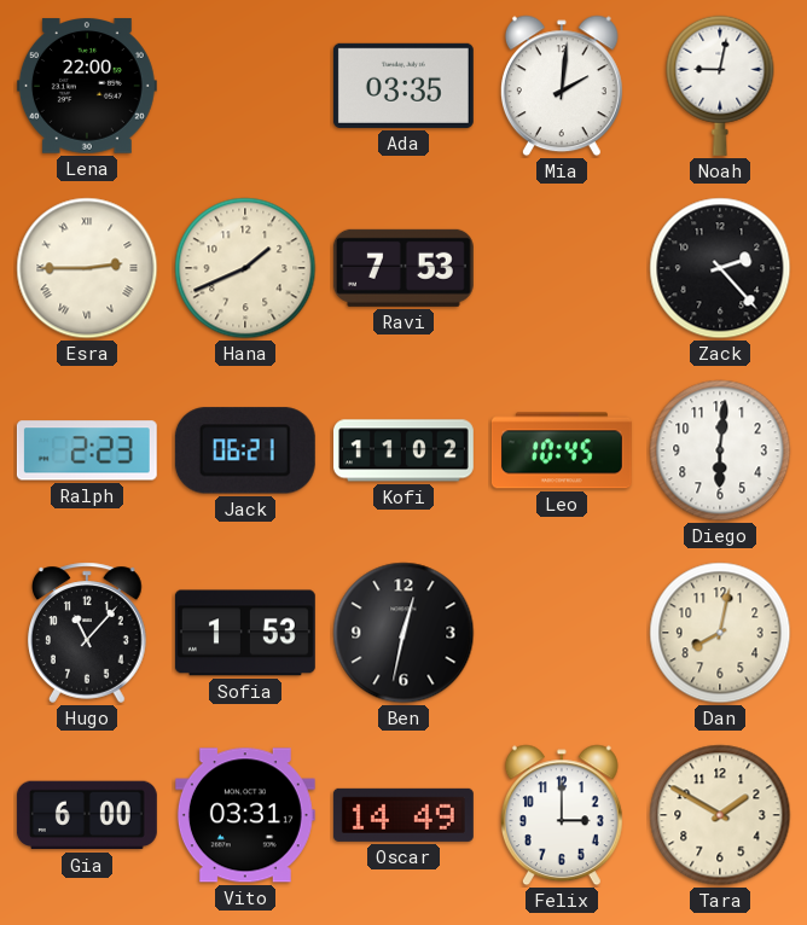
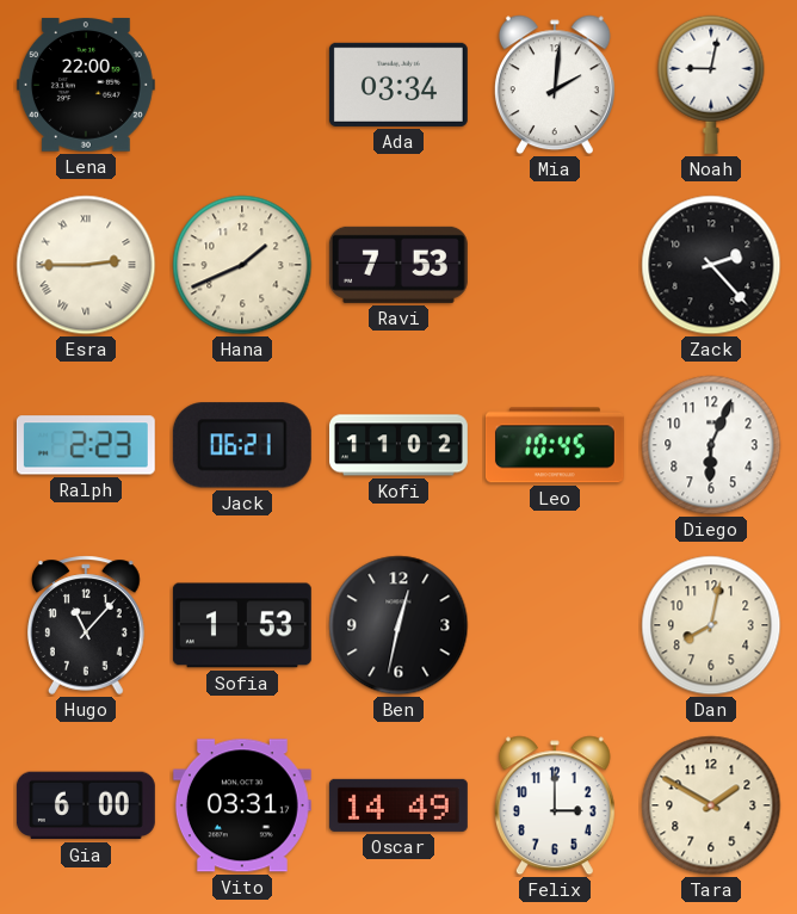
Ada: 03:35 -> 03:34 (398, 85)
Diego: 6:01 -> 6:04 (711, 445)
